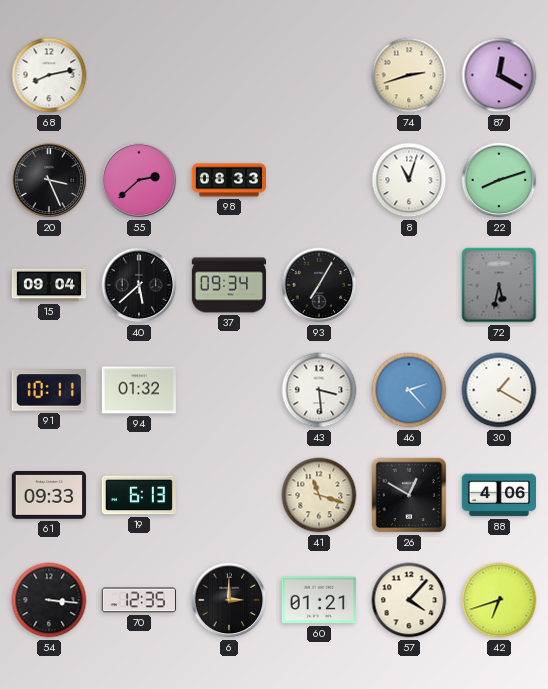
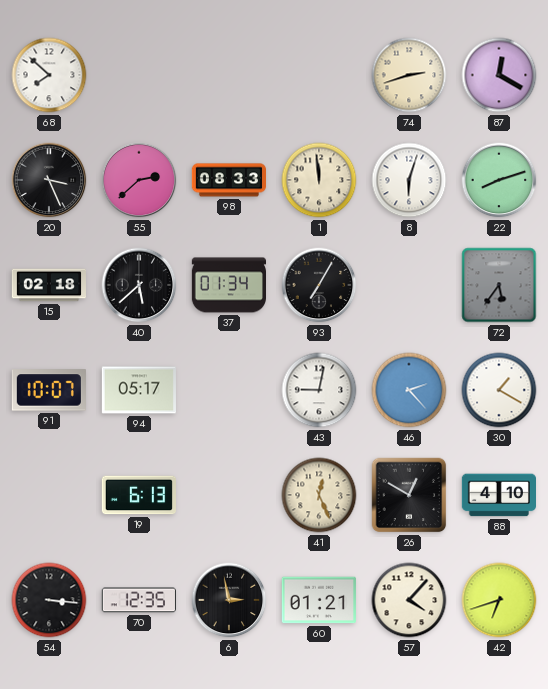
68: 8:13 -> 7:52 (49, 75)
1: none -> 11:59 (319, 180)
8: 11:03 -> 6:03 (409, 180)
15: 09:04 -> 02:18 (48, 285)
37: 09:34 -> 01:34 (228, 285)
72: 5:32 -> 5:36 (499, 285)
91: 10:11 -> 10:07 (49, 390)
94: 01:32 -> 05:17 (138, 390)
43: 3:29 -> 9:02 (319, 390)
61: 09:33 -> none (49, 496)
41: 11:18 -> 12:26 (319, 495)
88: 4:06 -> 4:10 (498, 495)
6: 3:00 -> 2:58 (229, 600)
